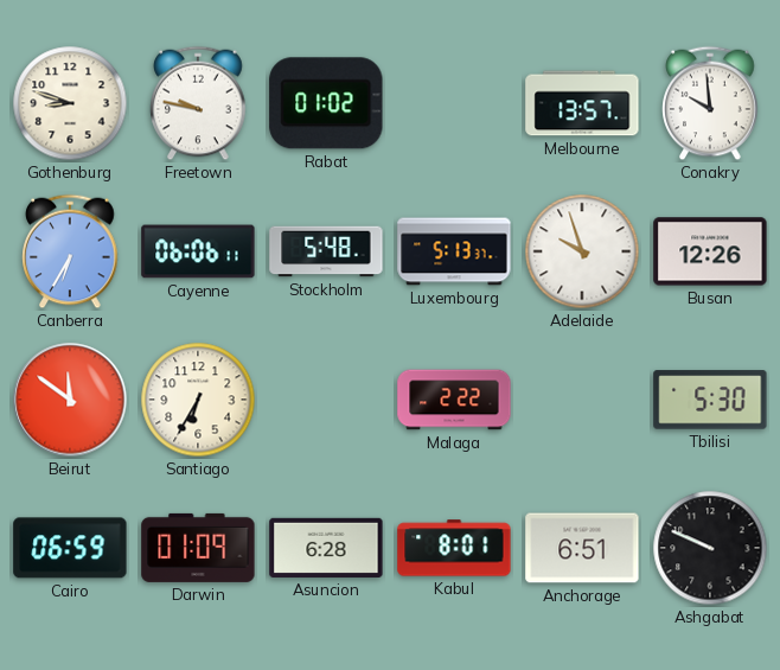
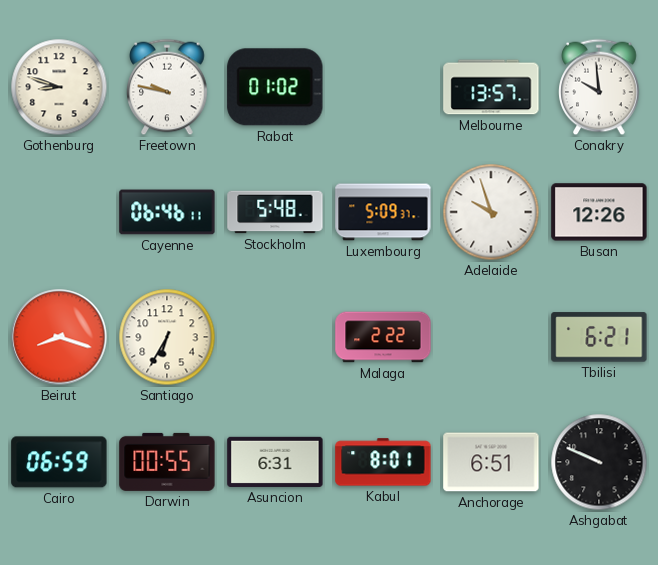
Canberra: 6:35 -> none (70, 251)
Cayenne: 06:06 -> 06:46 (167, 212)
Luxembourg: 5:13 -> 5:09 (383, 212)
Beirut: 11:51 -> 8:18 (59, 337)
Tbilisi: 5:30 -> 6:21 (599, 337)
Darwin: 01:09 -> 00:55 (167, 462)
Asuncion: 6:28 -> 6:31 (275, 462)
